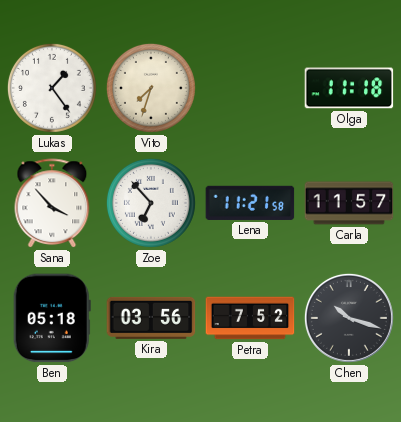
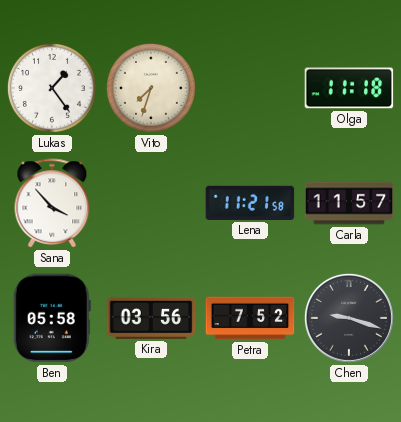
Zoe: 6:53 -> none (151, 203)
Ben: 05:18 -> 05:58 (52, 318)
Chen: 10:18 -> 9:18 (349, 318)
